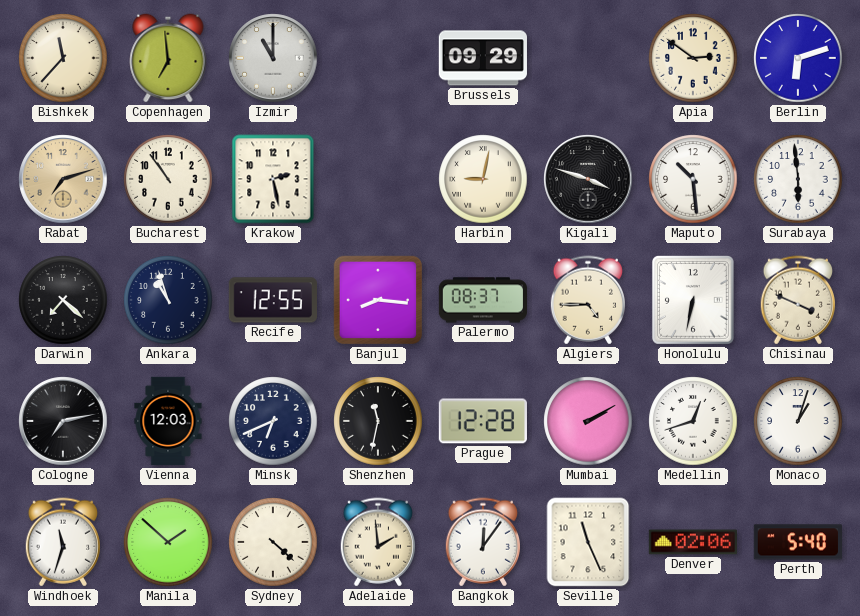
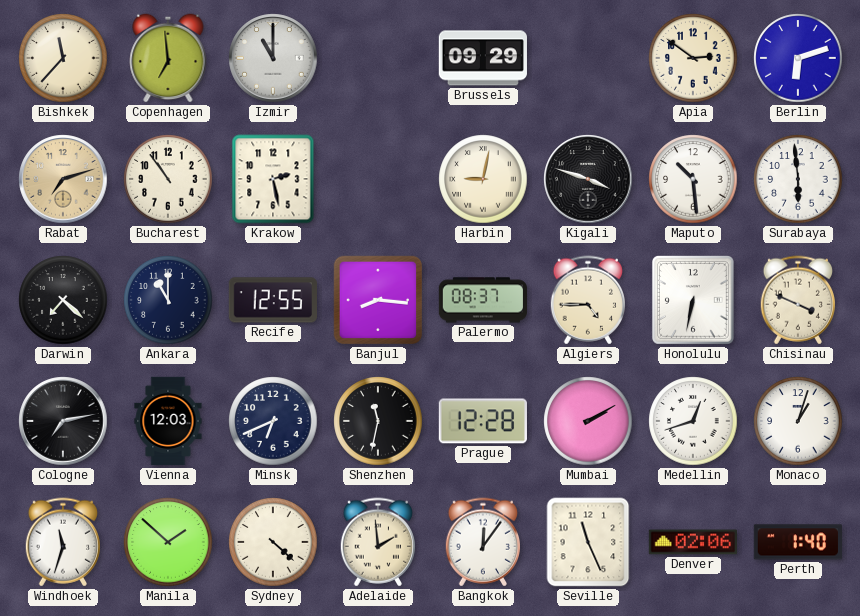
Ankara: 10:57 -> 11:00 (168, 300)
Perth: 5:40 -> 1:40 (798, 542)
